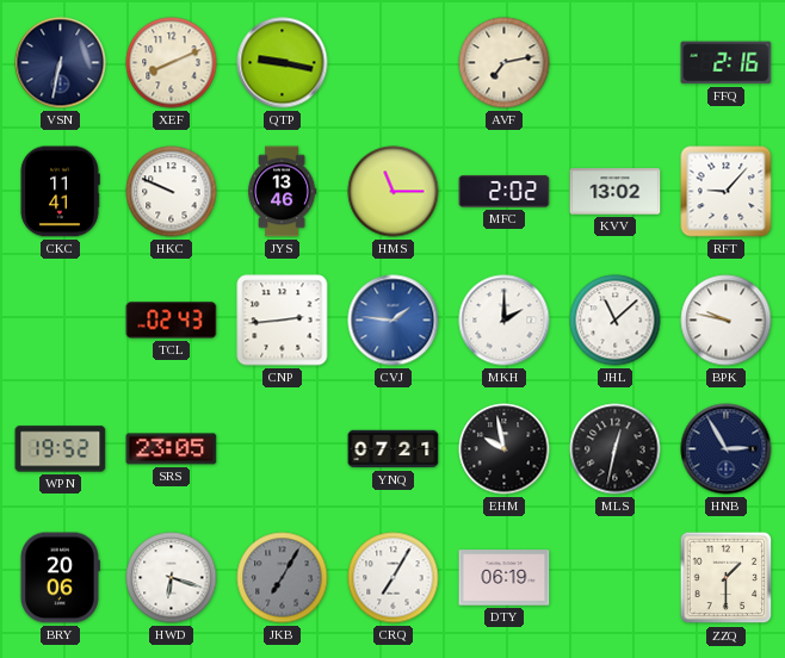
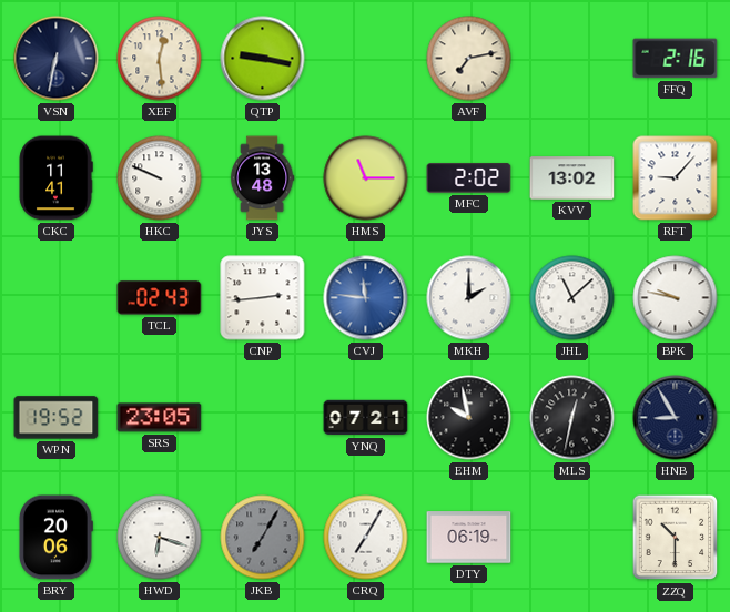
XEF: 8:11 -> 12:29 (160, 59)
JYS: 13:46 -> 13:48 (262, 178)
CVJ: 1:46 -> 11:46 (366, 298)
HNB: 2:55 -> 8:55 (676, 418)
ZZQ: 1:30 -> 10:30 (676, 538)
